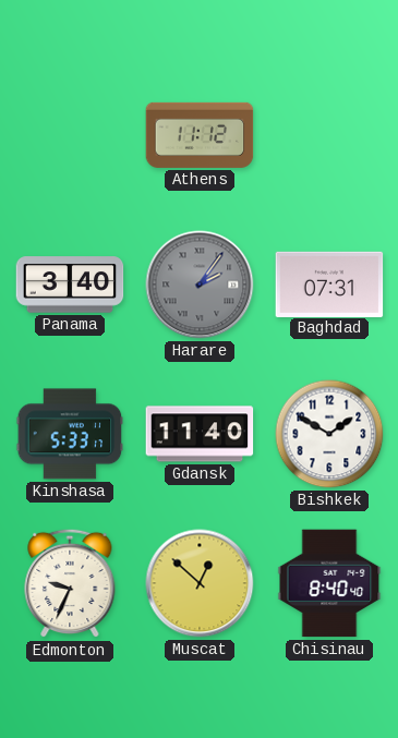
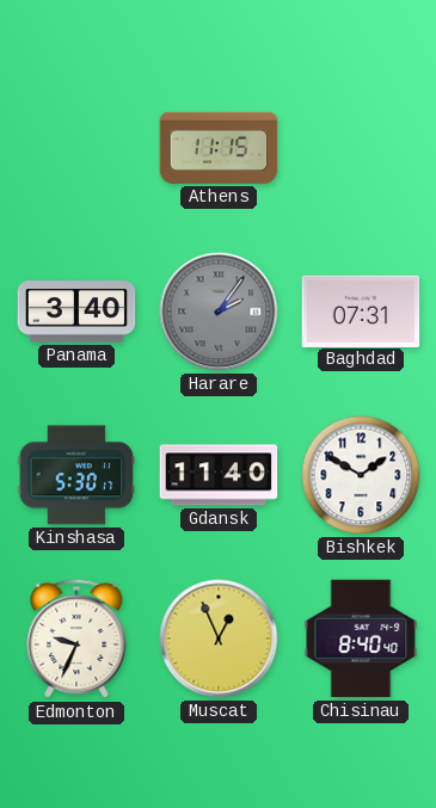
Athens: 11:12 -> 11:15 (219, 148)
Kinshasa: 5:33 -> 5:30 (76, 475)
Muscat: 12:52 -> 12:56 (219, 639)
